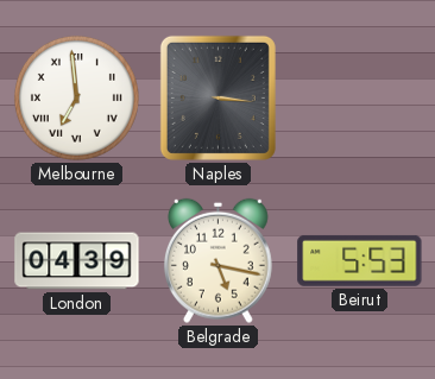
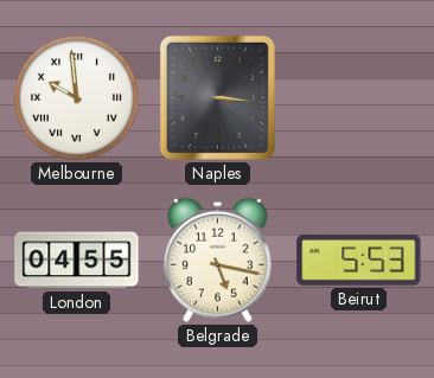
Melbourne: 6:59 -> 9:59 (76, 97)
London: 04:39 -> 04:55 (77, 261)
